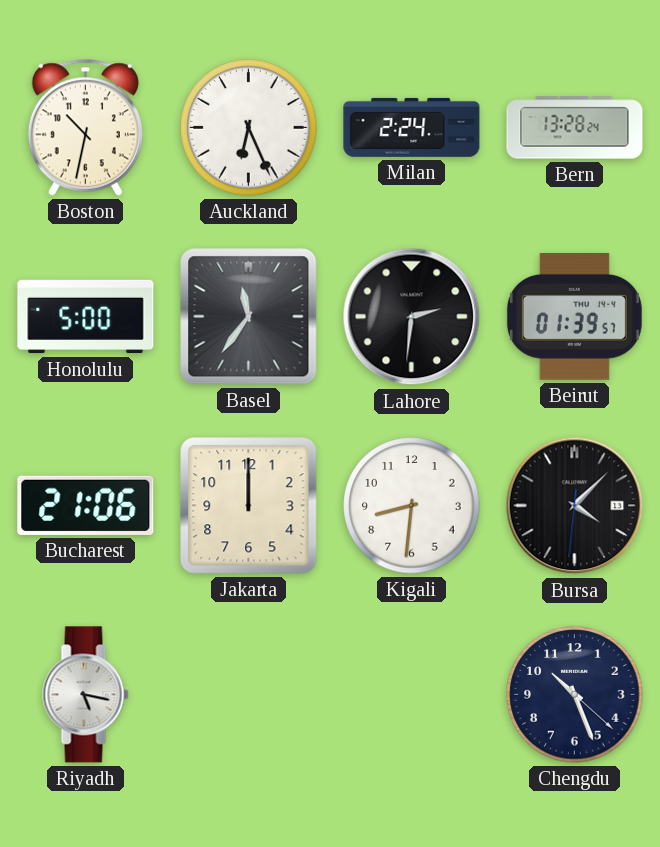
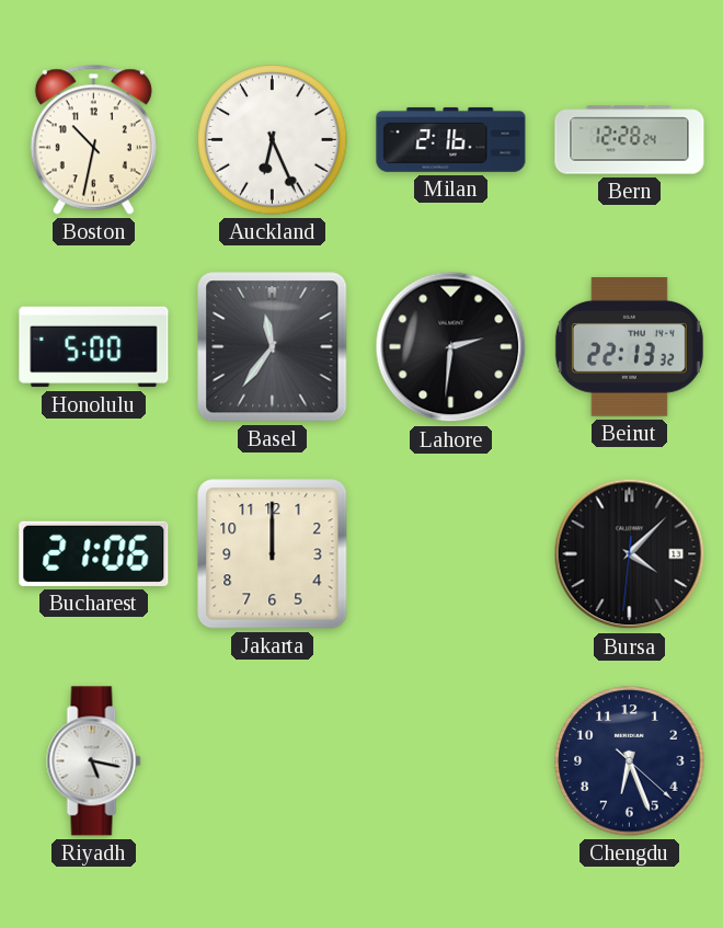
Milan: 2:24 -> 2:16 (451, 139)
Bern: 13:28 -> 12:28 (630, 140)
Beirut: 01:39 -> 22:13 (629, 347)
Kigali: 8:31 -> none (412, 506)
Chengdu: 10:26 -> 6:26 (630, 761)
